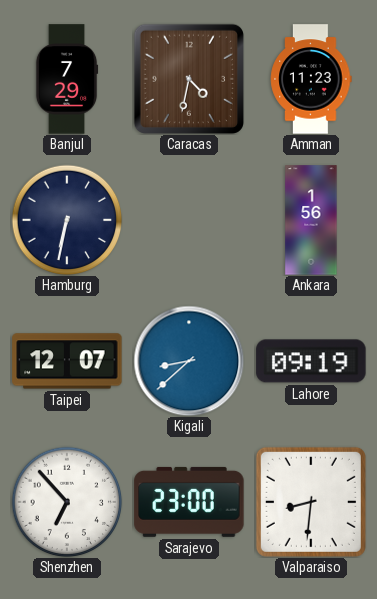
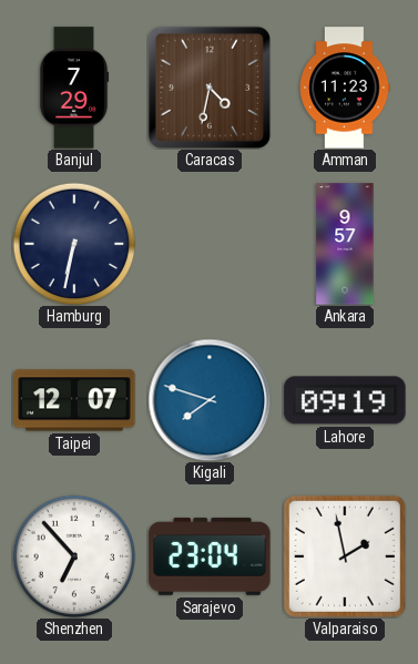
Ankara: 1:56 -> 9:57 (345, 244)
Kigali: 8:38 -> 7:48 (210, 400)
Sarajevo: 23:00 -> 23:04 (210, 556)
Valparaiso: 8:31 -> 1:58 (345, 556)
